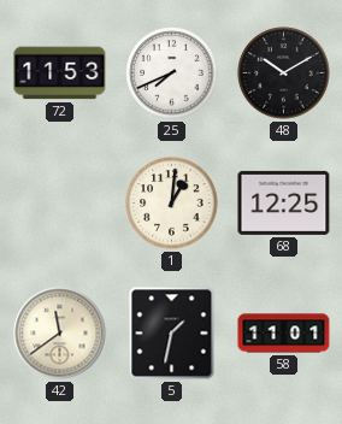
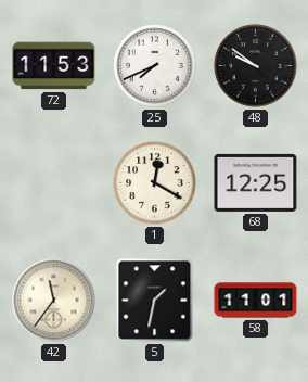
48: 10:10 -> 9:51 (256, 66)
1: 1:01 -> 12:20 (155, 183)
42: 11:39 -> 11:36 (54, 301)
